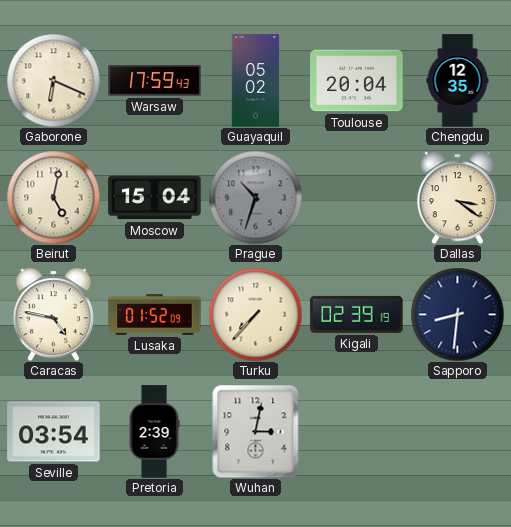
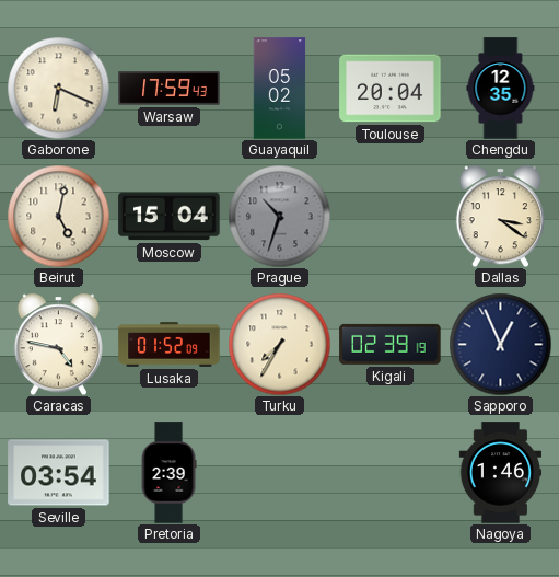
Turku: 7:37 -> 7:35 (279, 344)
Sapporo: 8:31 -> 12:56 (500, 344)
Wuhan: 3:02 -> none (256, 431)
Nagoya: none -> 1:46 (500, 473)
